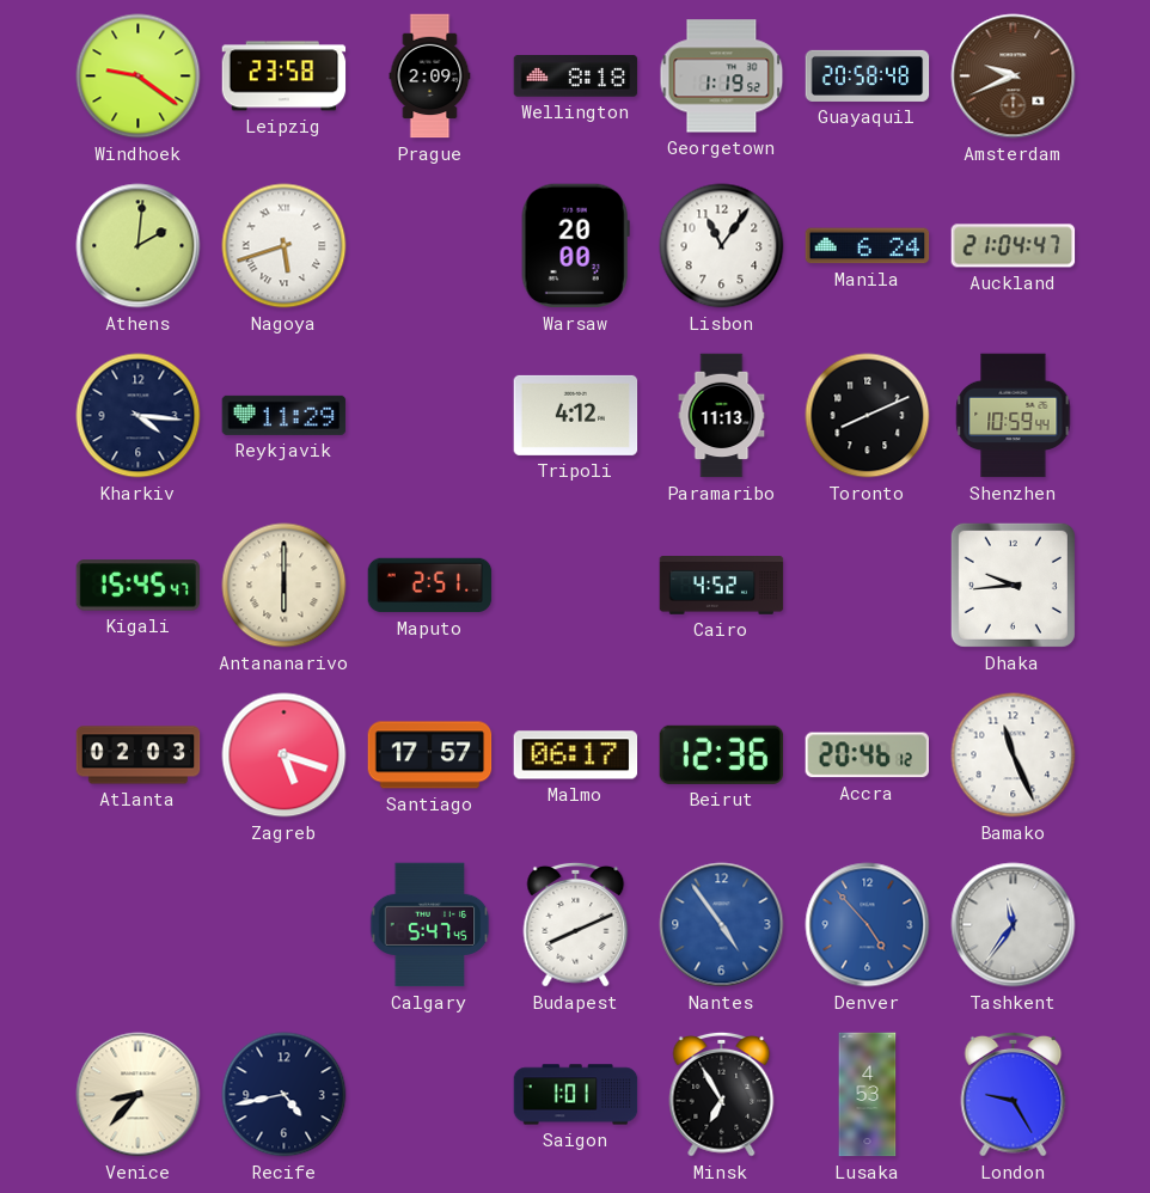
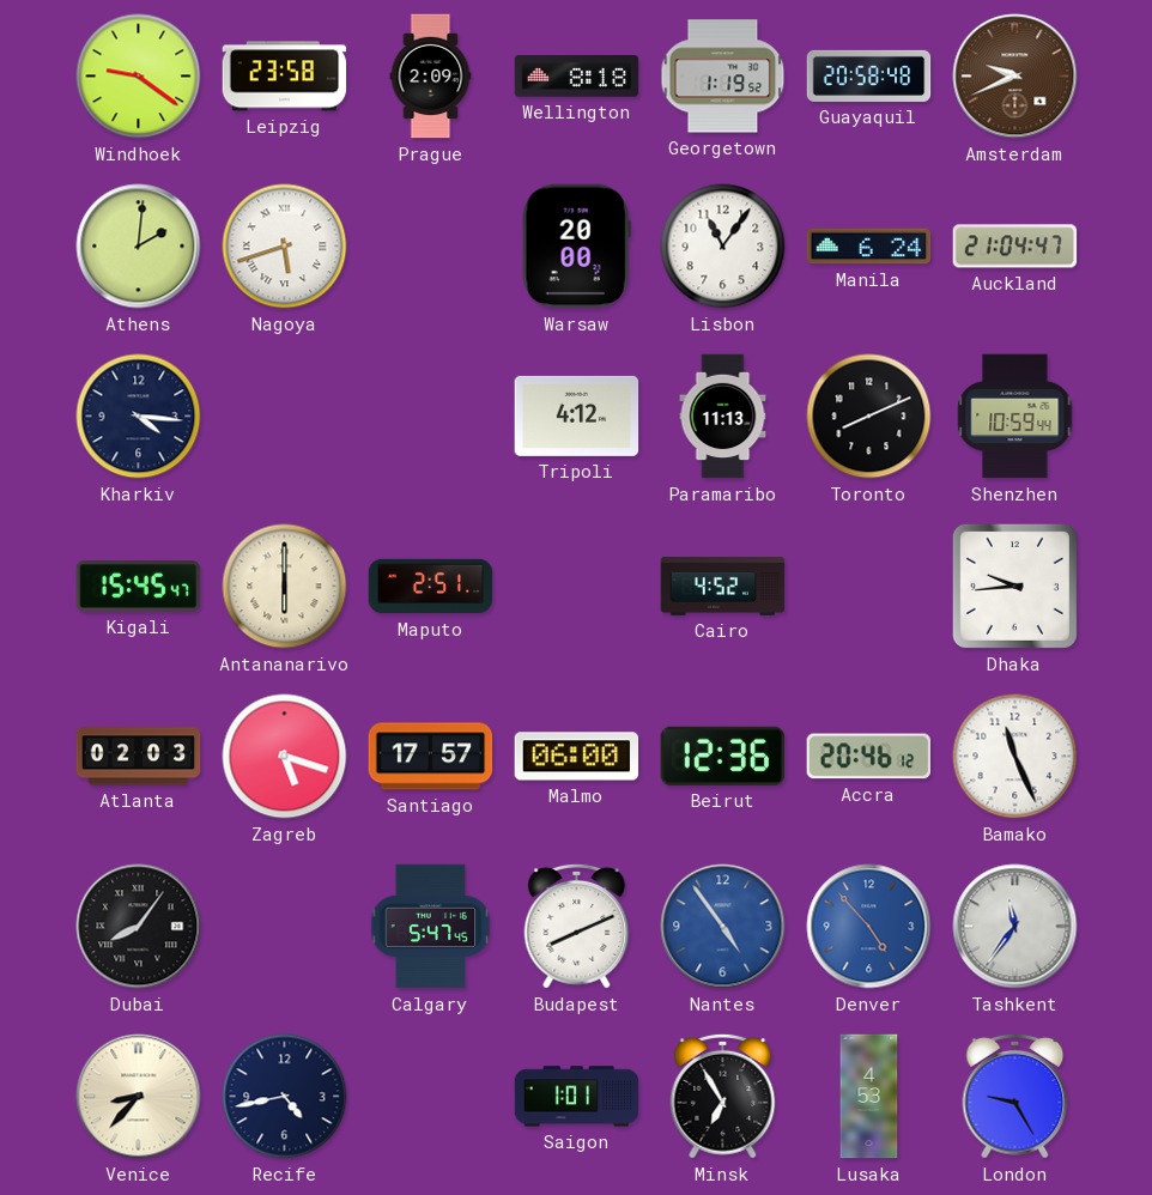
Reykjavik: 11:29 -> none (285, 415)
Malmo: 06:17 -> 06:00 (577, 757)
Dubai: none -> 8:06 (139, 927)
